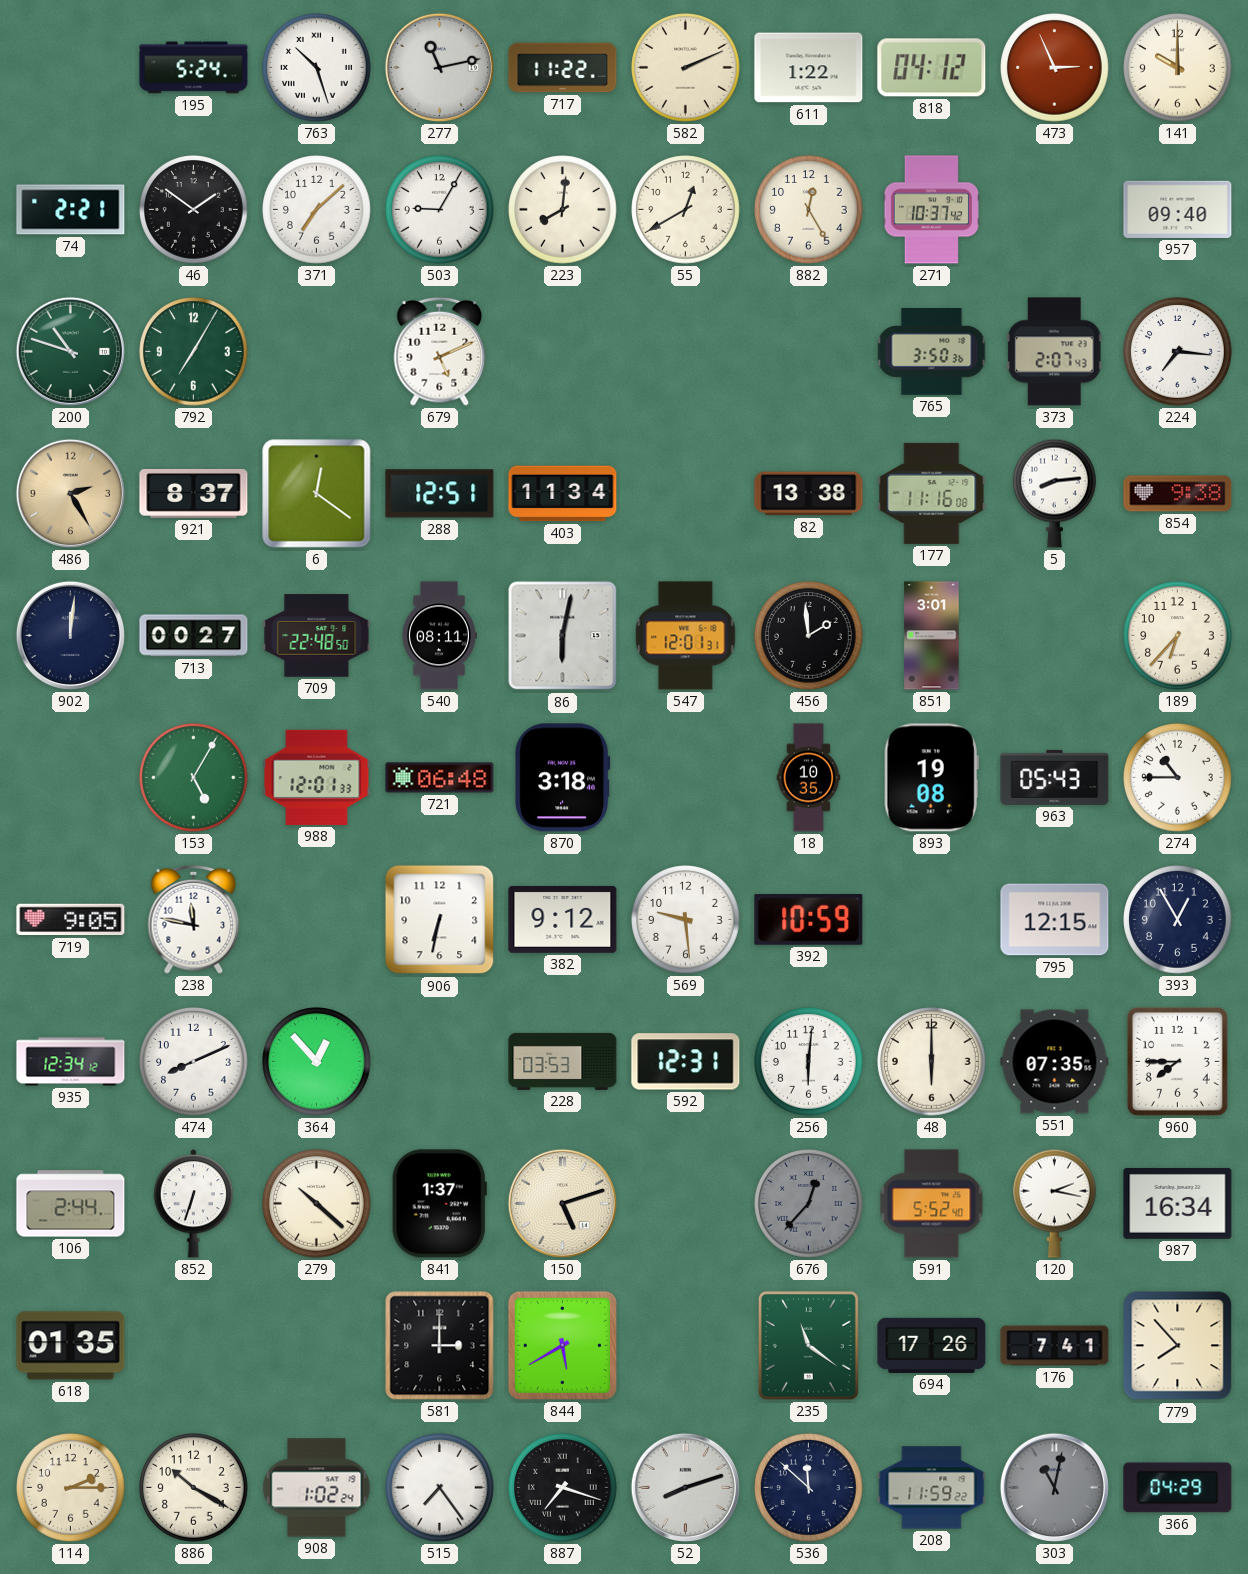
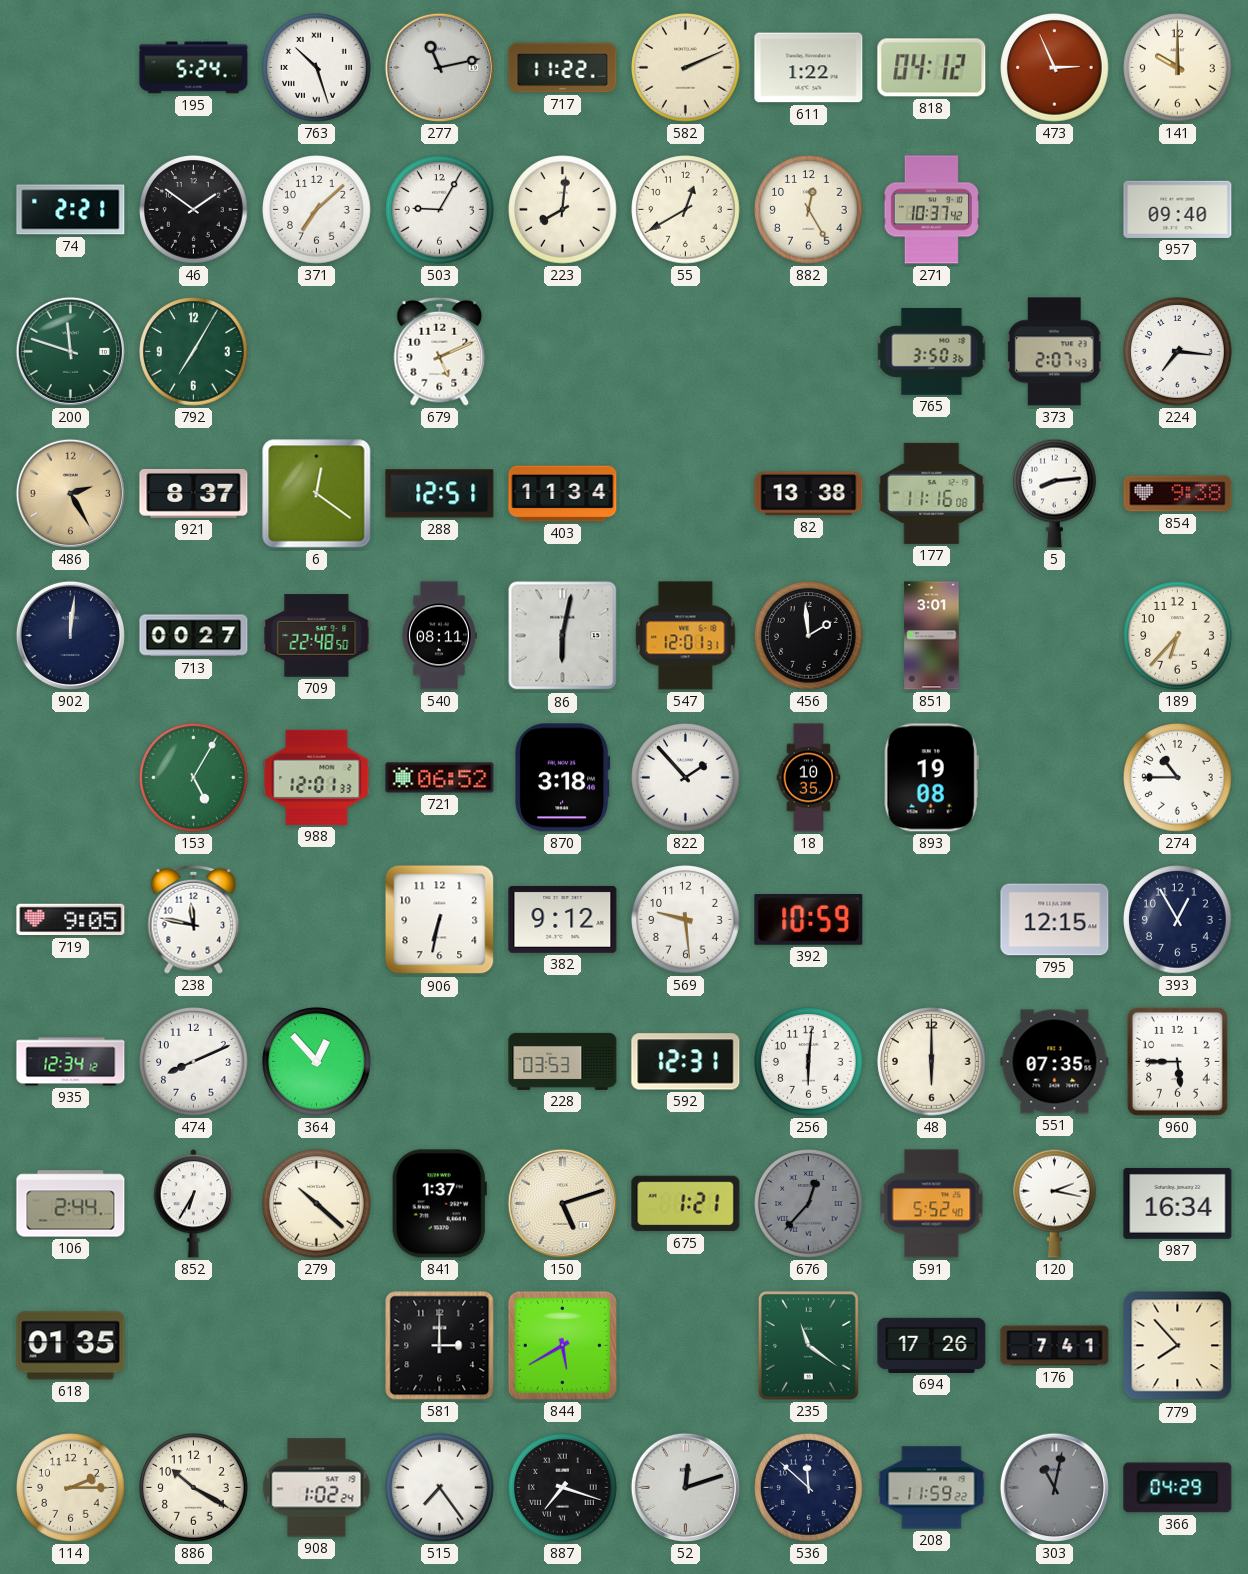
200: 10:48 -> 11:48 (70, 351)
721: 06:48 -> 06:52 (440, 778)
822: none -> 1:53 (686, 778)
963: 05:43 -> none (1055, 777)
960: 7:45 -> 5:45 (1177, 1061)
852: 6:33 -> 6:35 (193, 1204)
675: none -> 1:21 (686, 1204)
52: 8:12 -> 12:12 (685, 1487)
